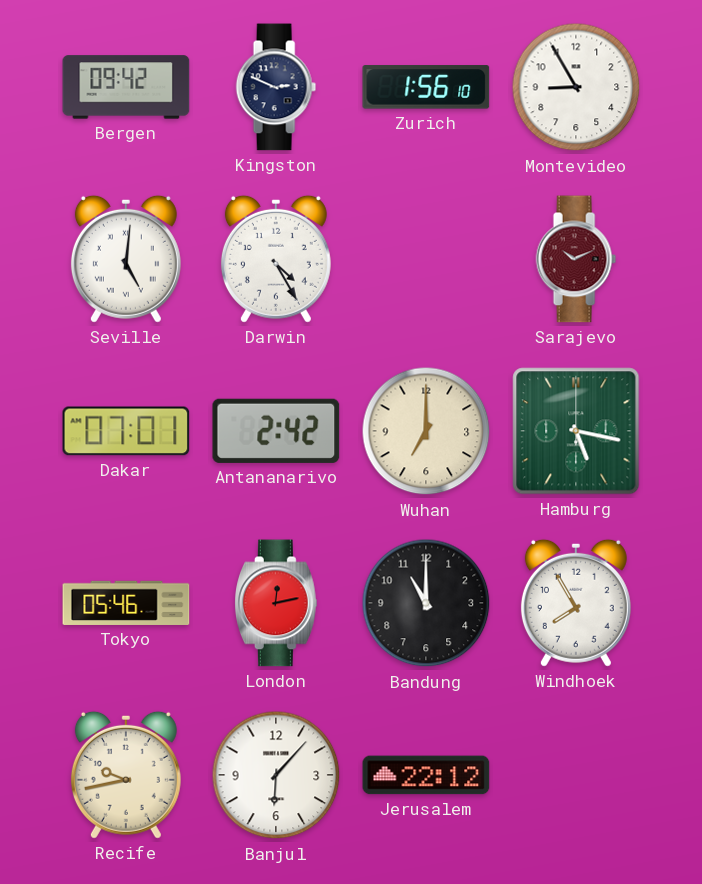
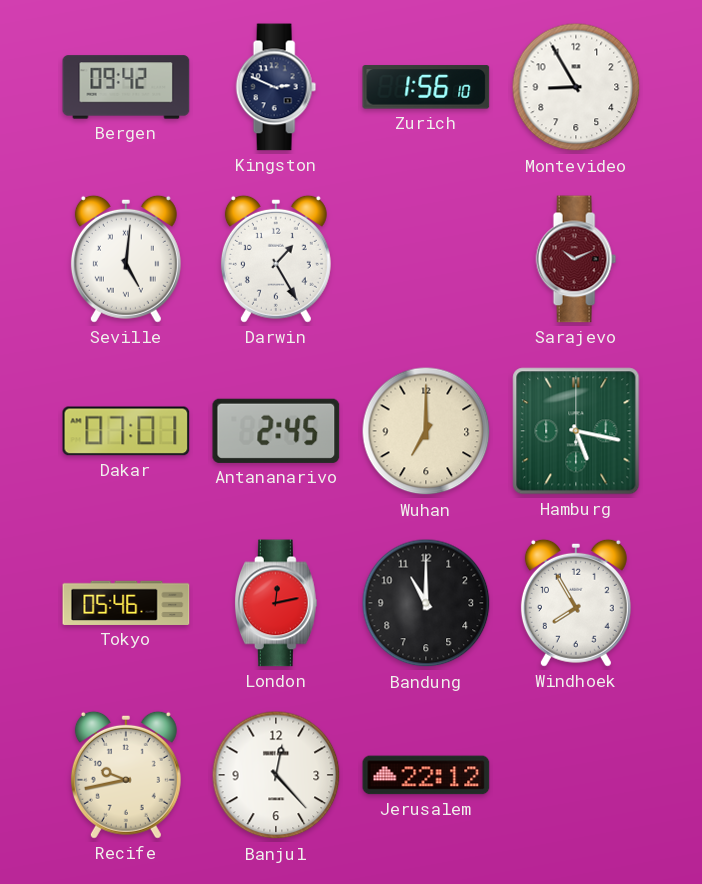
Darwin: 4:25 -> 1:25 (276, 259)
Antananarivo: 2:42 -> 2:45 (276, 431)
Banjul: 6:07 -> 12:23 (276, 775)
